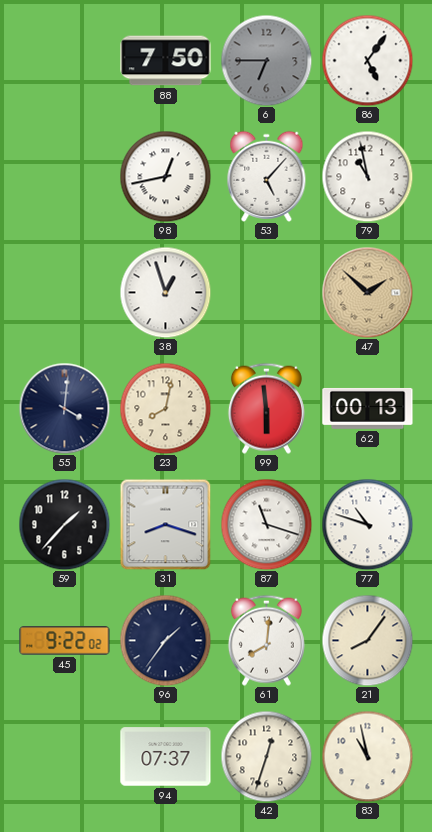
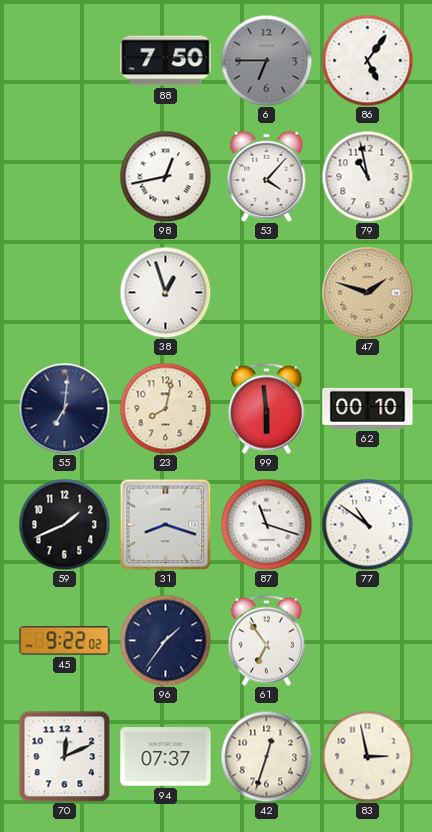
53: 5:07 -> 4:07 (267, 176)
47: 1:52 -> 1:48 (367, 292)
55: 4:01 -> 7:01 (64, 408)
62: 00:13 -> 00:10 (368, 408)
59: 1:37 -> 1:41 (64, 524)
77: 10:48 -> 10:51 (367, 524)
61: 8:01 -> 6:54 (266, 640)
21: 8:06 -> none (367, 640)
70: none -> 12:11 (64, 756)
83: 10:58 -> 2:58 (367, 756)
